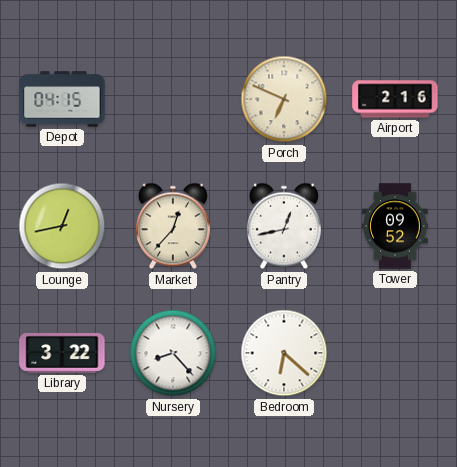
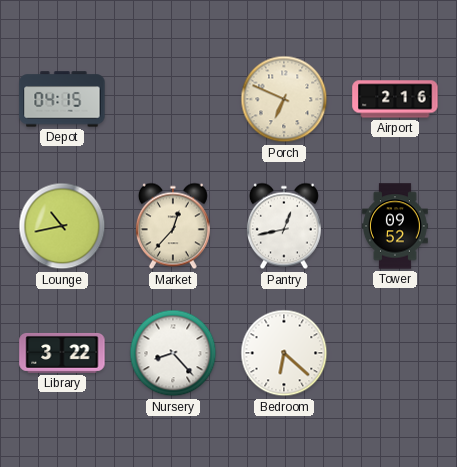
Lounge: 12:43 -> 10:43 (62, 226)
